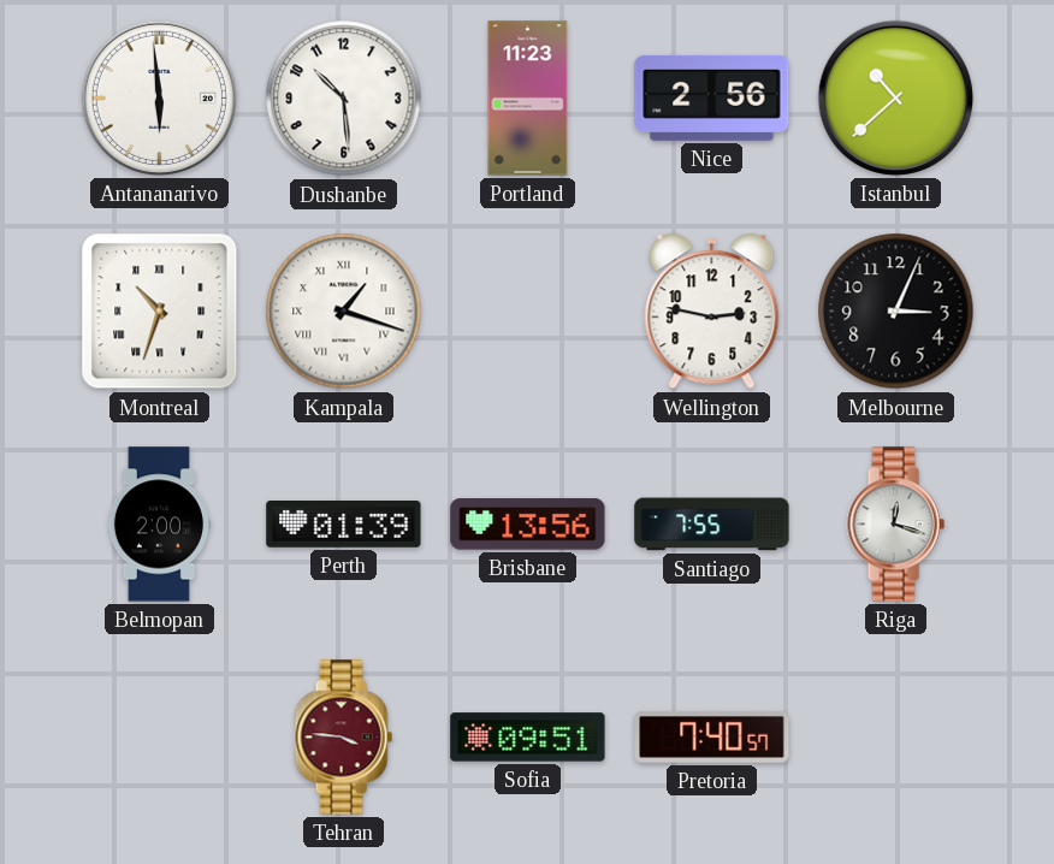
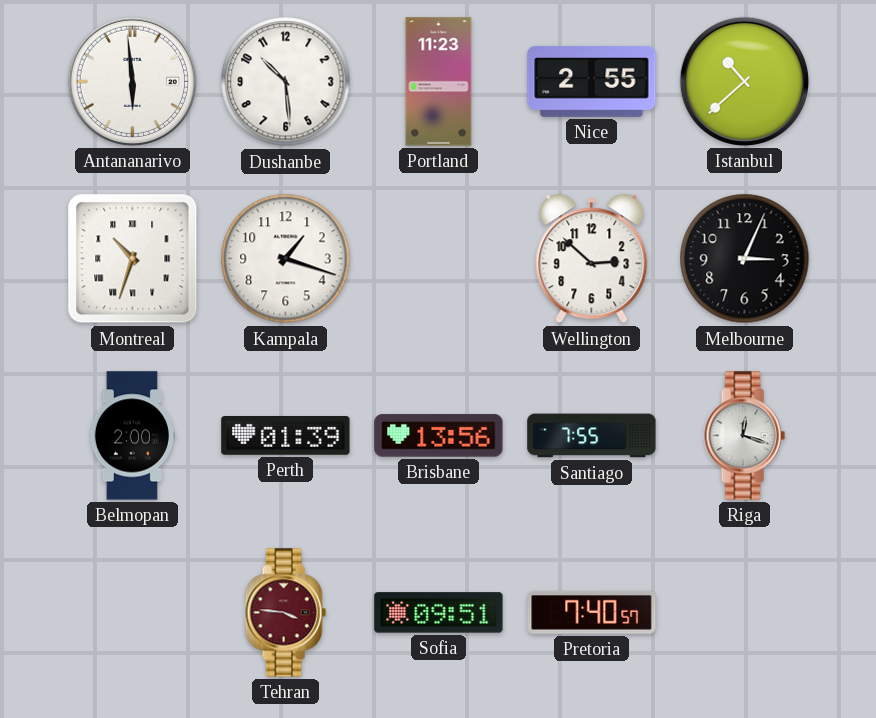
Nice: 2:56 -> 2:55 (592, 81)
Kampala numerals: Roman -> Arabic (286, 259)
Wellington: 2:47 -> 2:52 (592, 259)
